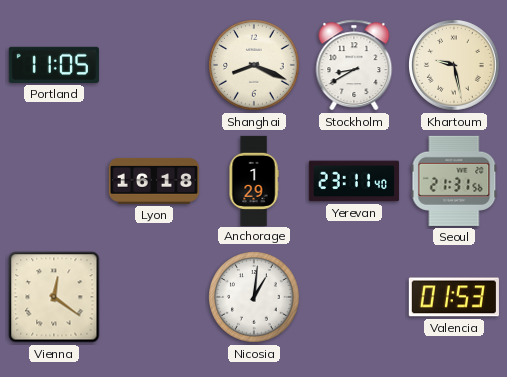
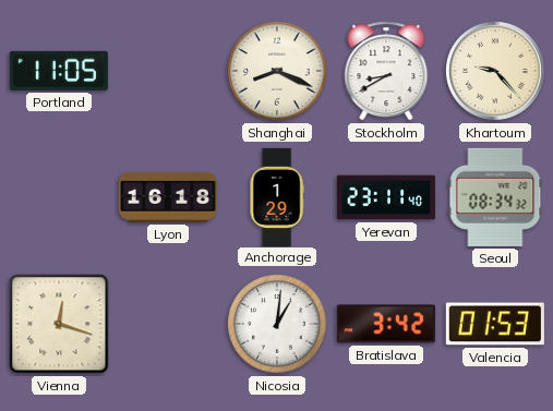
Khartoum: 9:28 -> 9:23 (495, 71)
Seoul: 21:31 -> 08:34 (495, 197)
Vienna: 12:21 -> 12:18 (59, 324)
Bratislava: none -> 3:42 (386, 324)
